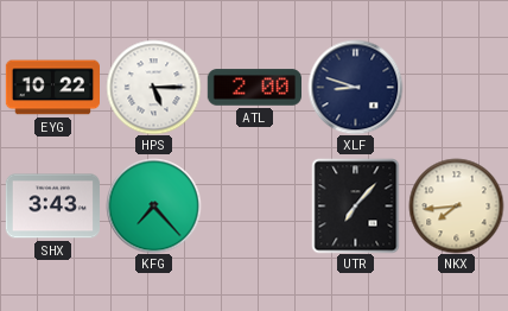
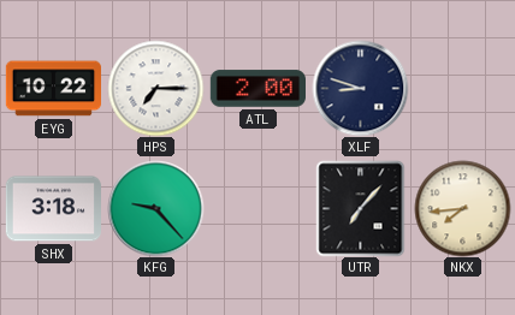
HPS: 5:15 -> 7:15 (155, 88)
SHX: 3:43 -> 3:18 (53, 209)
KFG: 7:23 -> 9:23 (155, 208)
